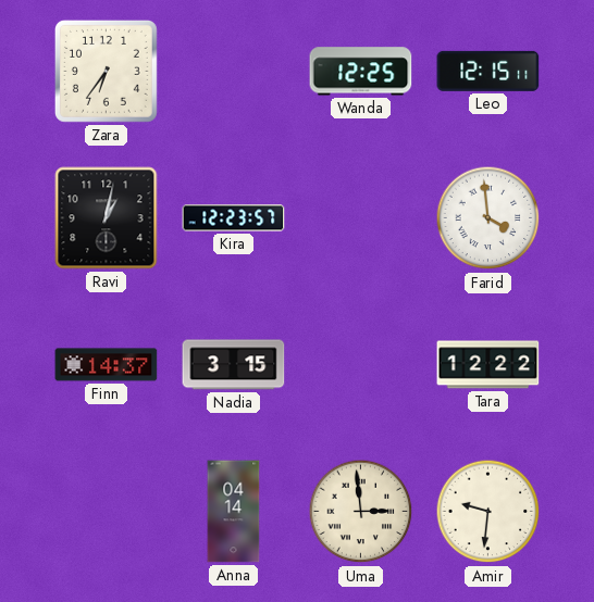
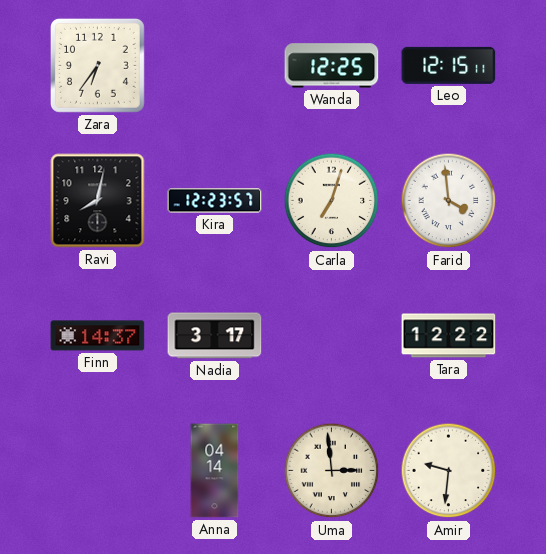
Ravi: 1:02 -> 8:02 (98, 201)
Carla: none -> 7:03 (332, 201)
Nadia: 3:15 -> 3:17 (215, 336)
